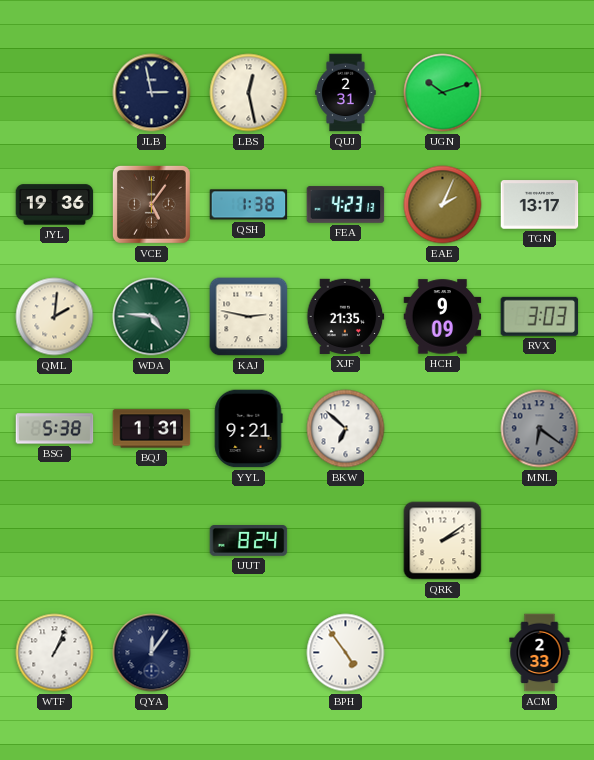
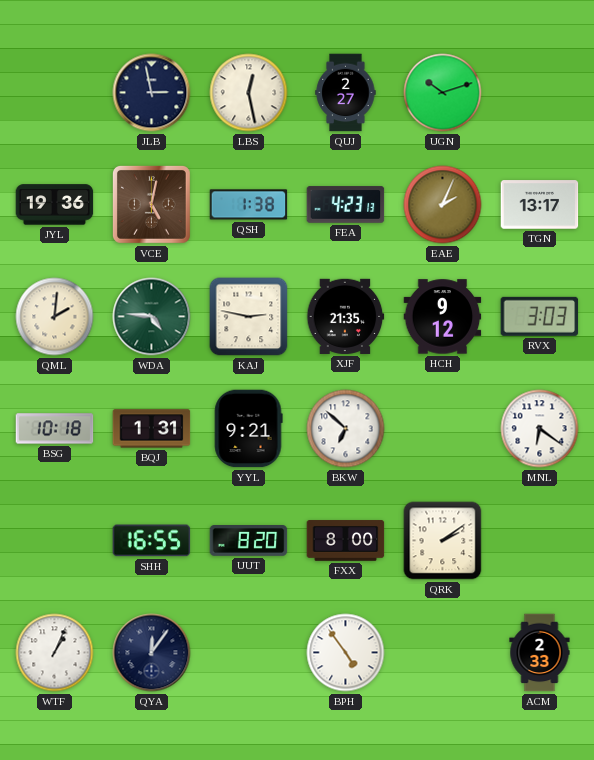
QUJ: 2:31 -> 2:27 (346, 93)
VCE: 5:06 -> 5:02 (151, 204)
HCH: 9:09 -> 9:12 (443, 317)
BSG: 5:38 -> 10:18 (55, 429)
MNL dial: grey -> white (540, 429)
SHH: none -> 16:55 (152, 541)
UUT: 8:24 -> 8:20 (249, 541)
FXX: none -> 8:00 (346, 541)
